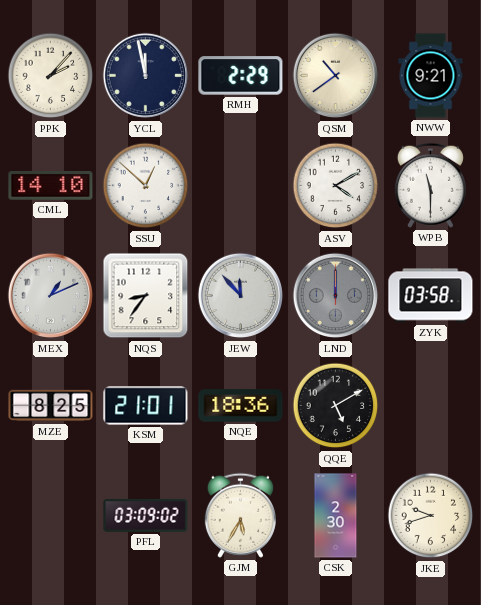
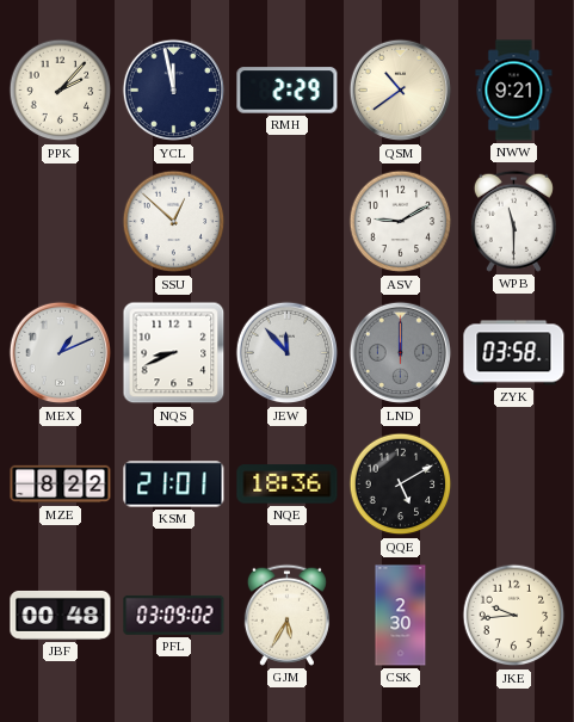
CML: 14:10 -> none (51, 186)
ASV: 4:10 -> 9:10 (401, 222)
NQS: 8:36 -> 8:41 (174, 353)
MZE: 8:25 -> 8:22 (61, 485)
JBF: none -> 00:48 (61, 615)
JKE: 9:42 -> 9:44 (514, 616)
